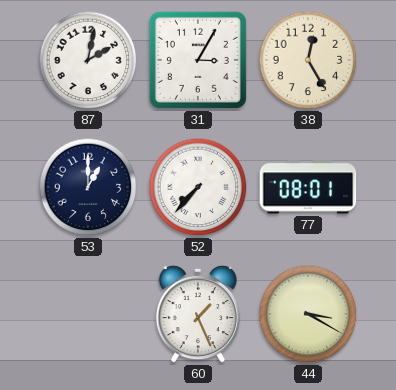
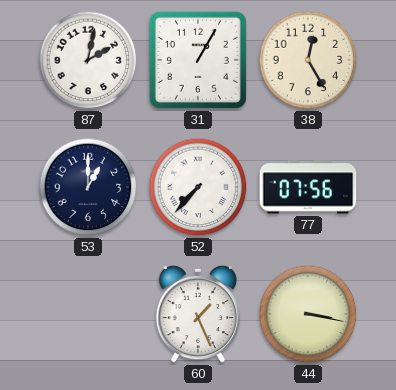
31: 3:05 -> 1:05 (198, 60)
77: 08:01 -> 07:56 (308, 187)
44: 3:20 -> 3:17 (308, 314)
